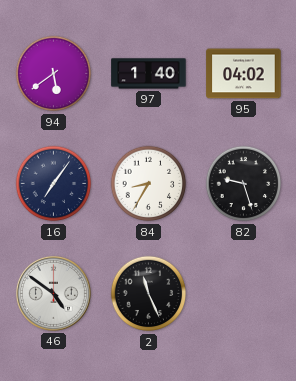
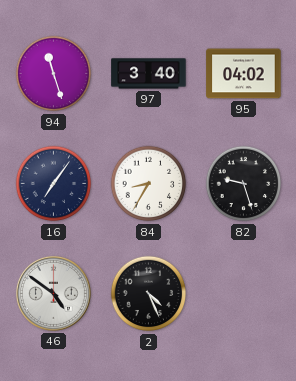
94: 5:39 -> 11:27 (54, 74)
97: 1:40 -> 3:40 (149, 74)
2: 11:26 -> 4:26 (149, 294)
